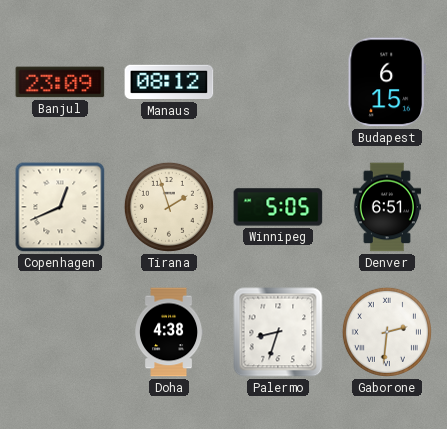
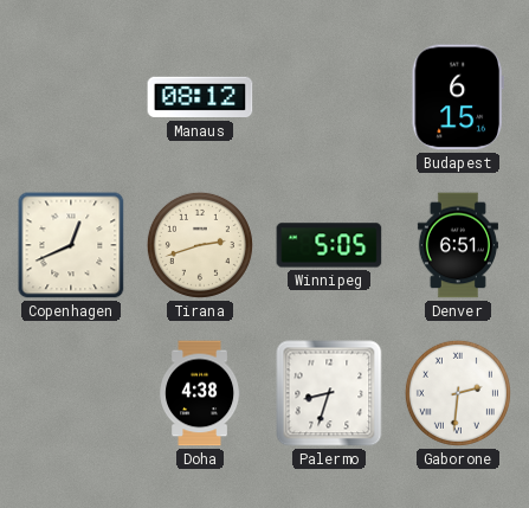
Banjul: 23:09 -> none (60, 82)
Tirana: 1:57 -> 2:42 (200, 245)
